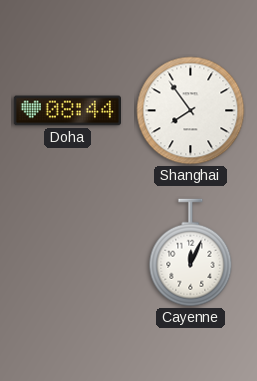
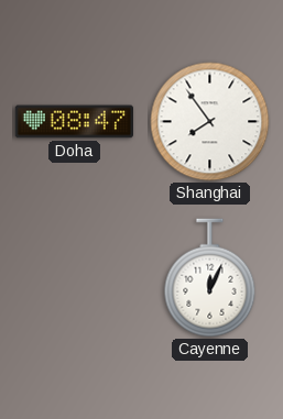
Doha: 08:44 -> 08:47 (74, 122)
